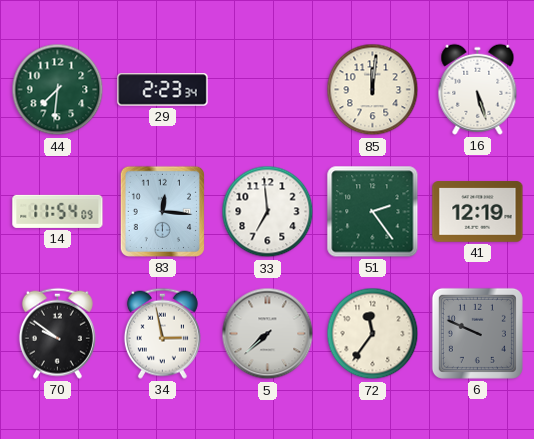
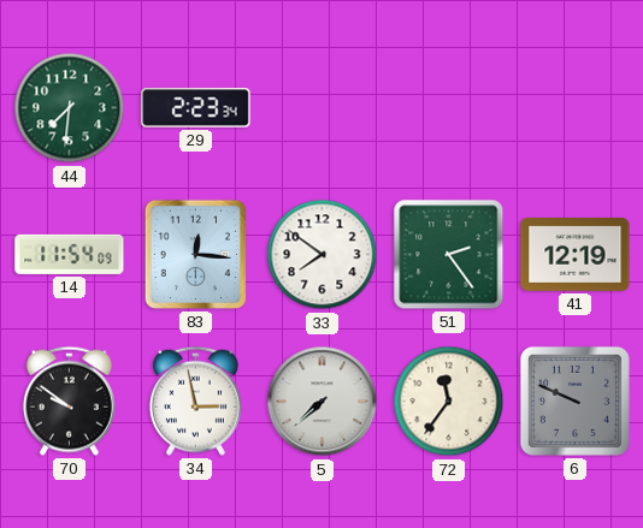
85: 12:01 -> none (373, 90)
16: 5:27 -> none (478, 89)
33: 6:59 -> 7:51 (323, 255)
